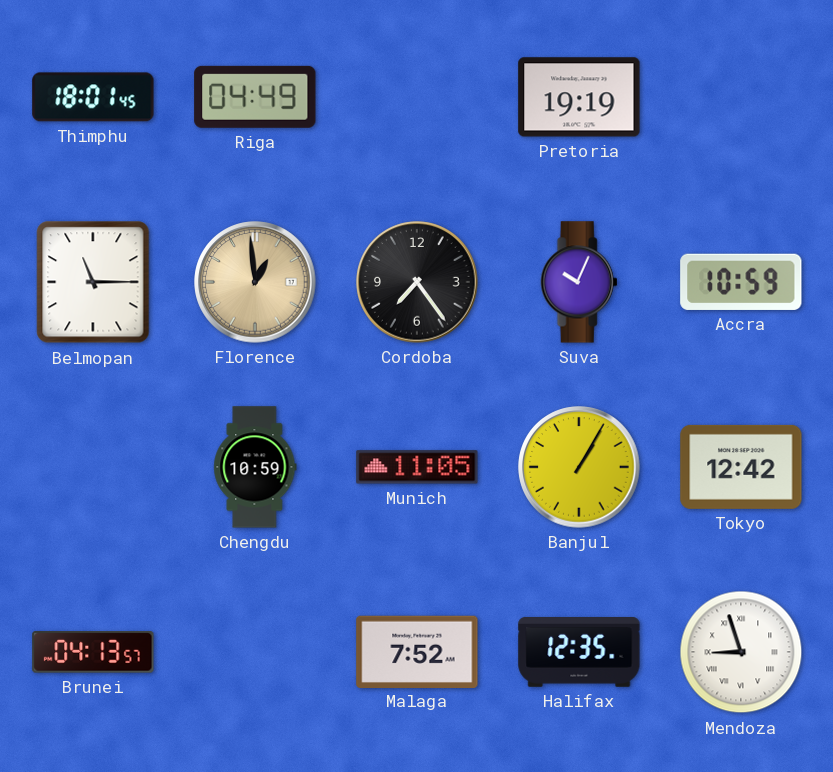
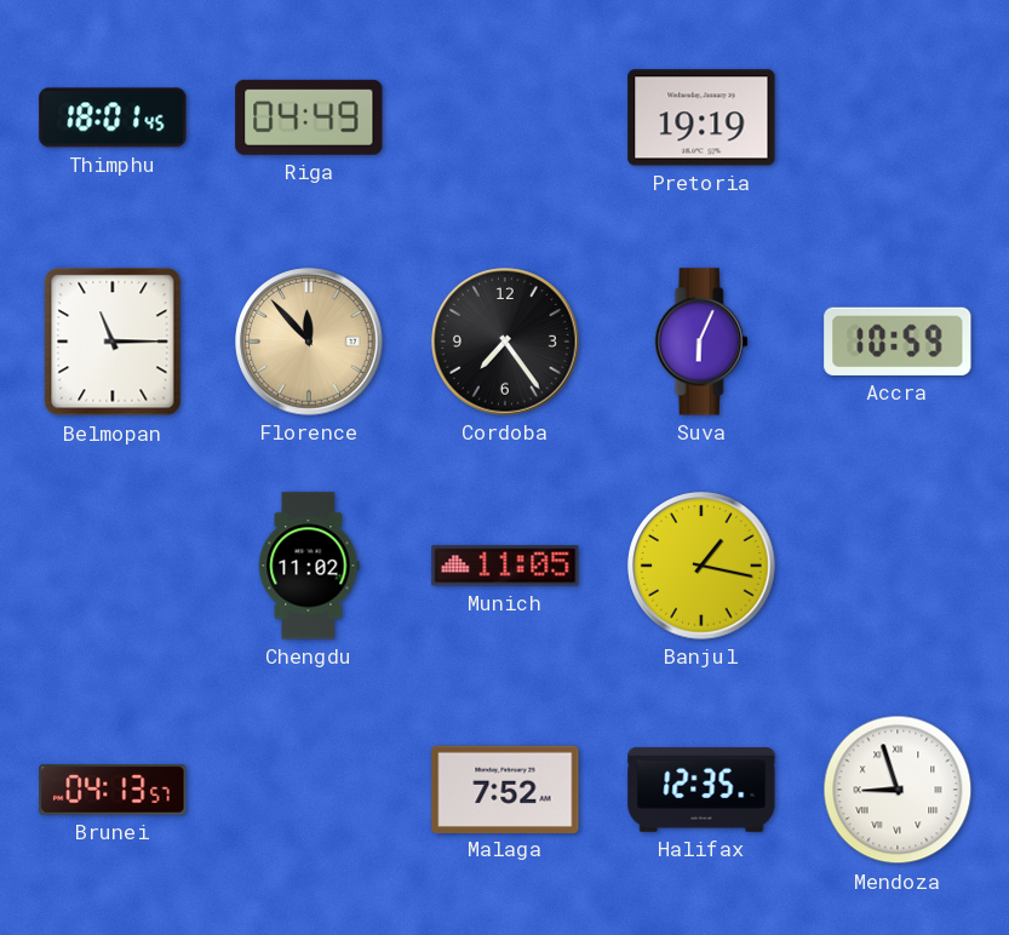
Florence: 12:59 -> 11:53 (309, 342)
Suva: 10:04 -> 6:04 (701, 342)
Chengdu: 10:59 -> 11:02 (309, 566)
Banjul: 1:05 -> 1:17 (701, 566)
Tokyo: 12:42 -> none (741, 467)
